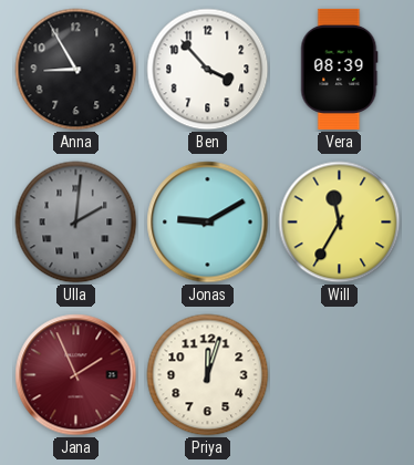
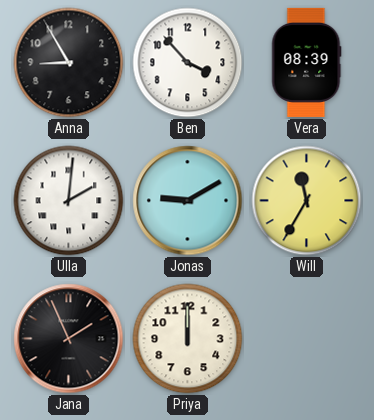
Ulla dial: grey -> white (69, 201)
Jana dial: burgundy -> black (69, 339)
Priya: 12:03 -> 12:00 (188, 339)
